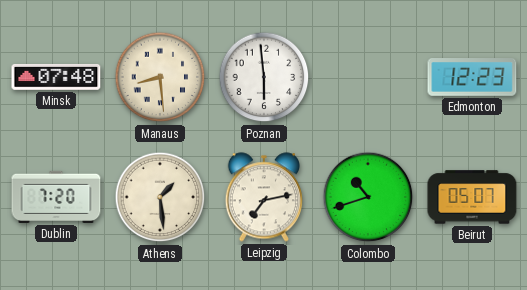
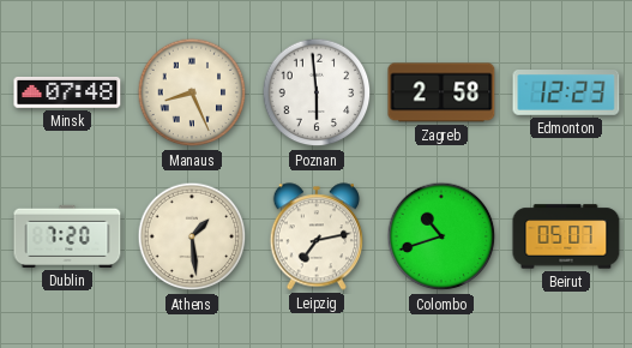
Manaus: 8:29 -> 8:26 (192, 92)
Zagreb: none -> 2:58 (441, 92)
